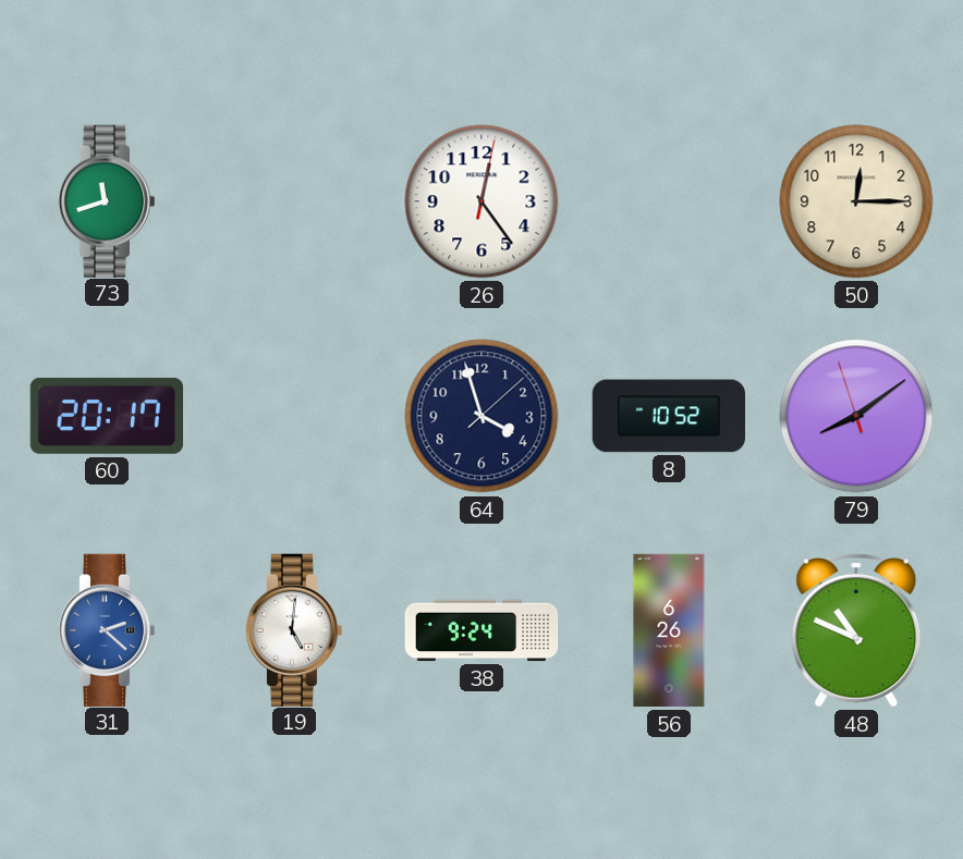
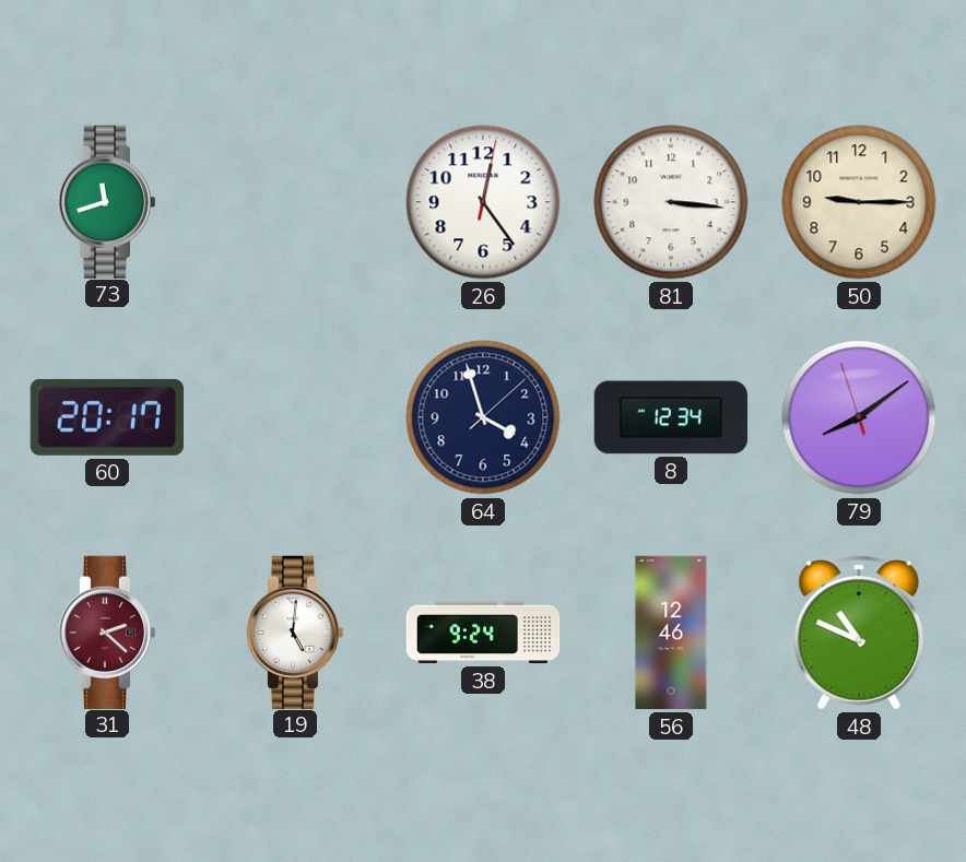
81: none -> 3:16 (671, 202)
50: 12:15 -> 9:15 (859, 202)
8: 10:52 -> 12:34 (670, 417)
31 dial: blue -> burgundy (107, 631)
56: 6:26 -> 12:46 (671, 633)
